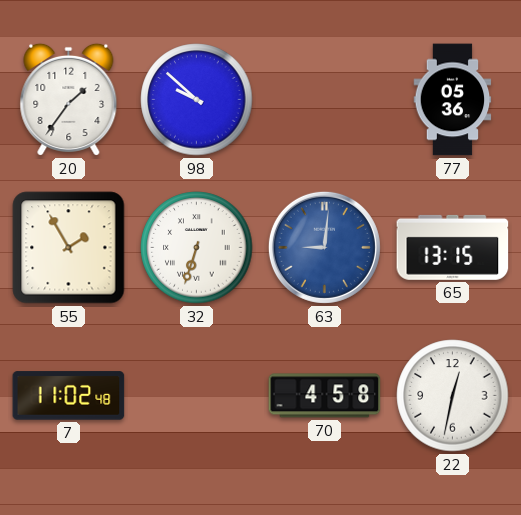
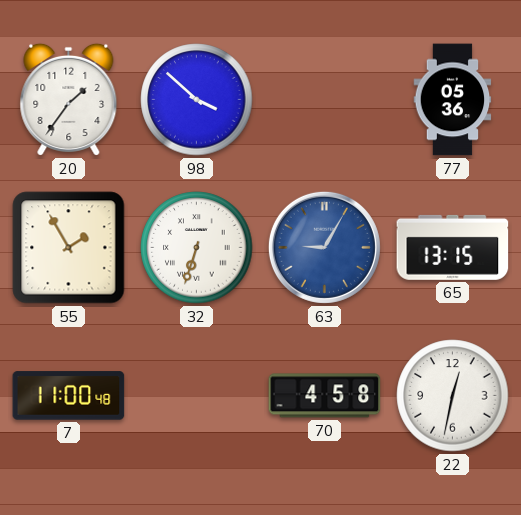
98: 9:52 -> 3:52 (197, 100)
63: 9:01 -> 9:05 (324, 247)
7: 11:02 -> 11:00 (69, 396)
